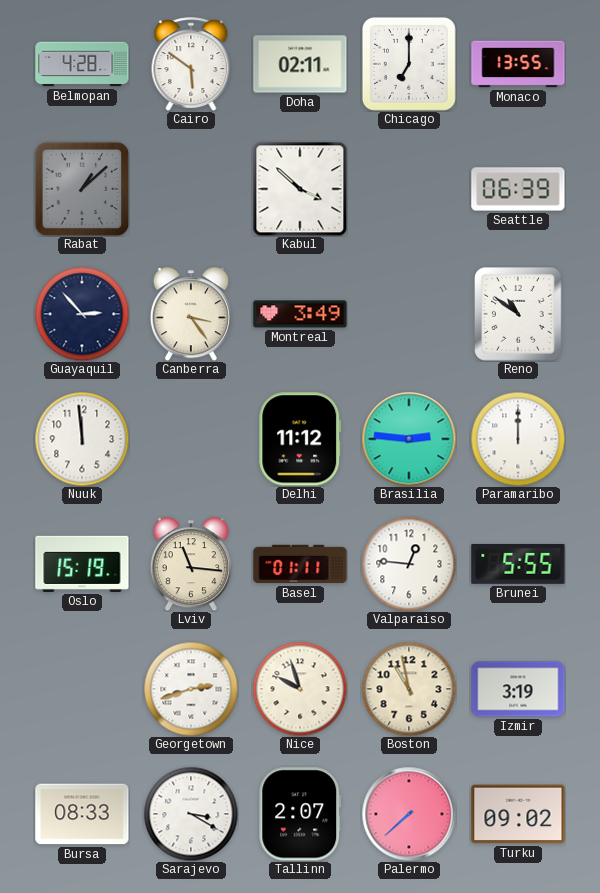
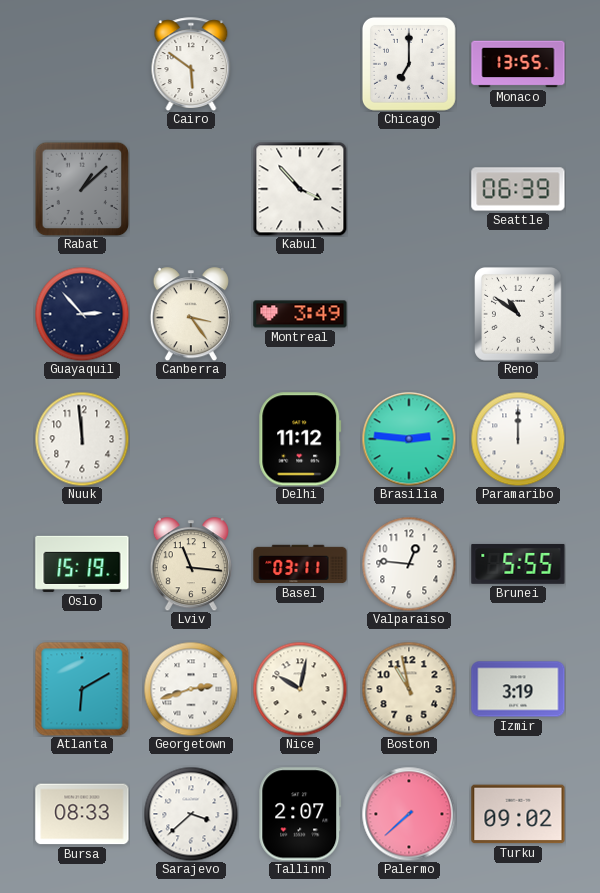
Belmopan: 4:28 -> none (82, 64)
Doha: 02:11 -> none (300, 64)
Kabul: 3:52 -> 3:53 (300, 189)
Basel: 01:11 -> 03:11 (300, 564)
Atlanta: none -> 6:10 (82, 689)
Nice: 9:57 -> 10:02 (300, 689)
Sarajevo: 3:20 -> 3:38 (191, 814)
